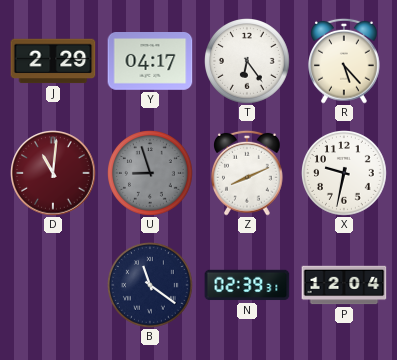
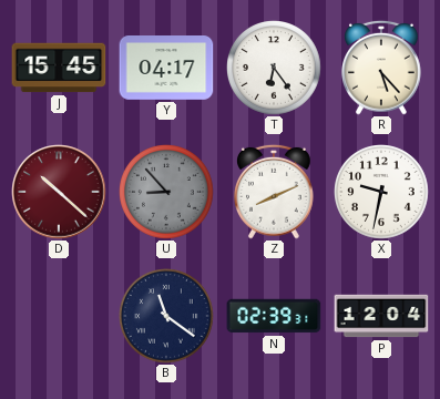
J: 2:29 -> 15:45 (59, 68)
D: 11:01 -> 10:22 (59, 192)
U: 8:57 -> 8:53 (167, 193)
